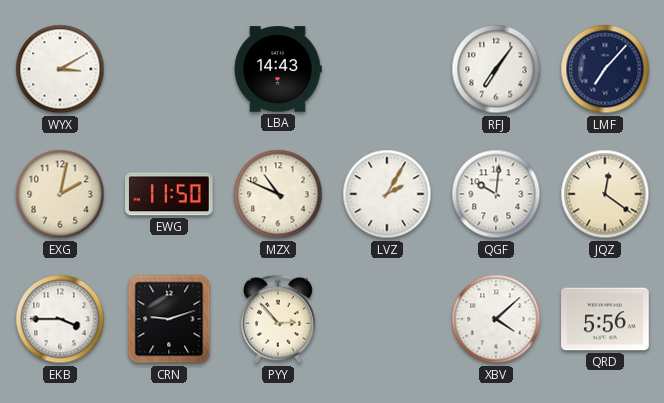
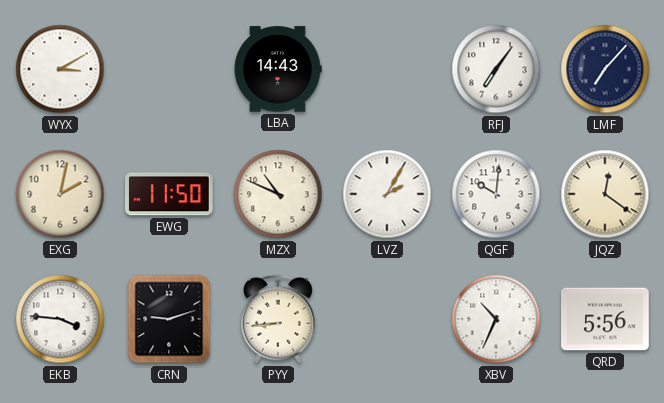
EKB: 3:45 -> 3:46 (60, 319)
PYY: 2:53 -> 8:44 (278, 319)
XBV: 4:08 -> 10:34 (496, 319)
